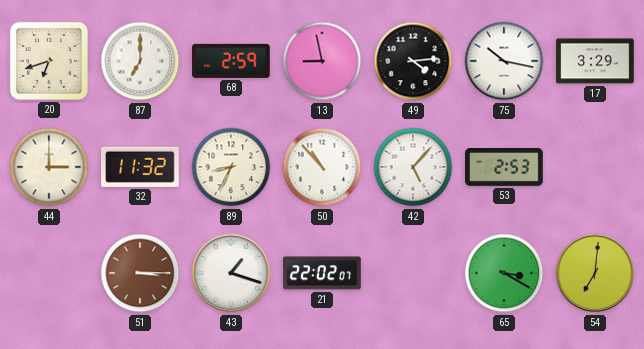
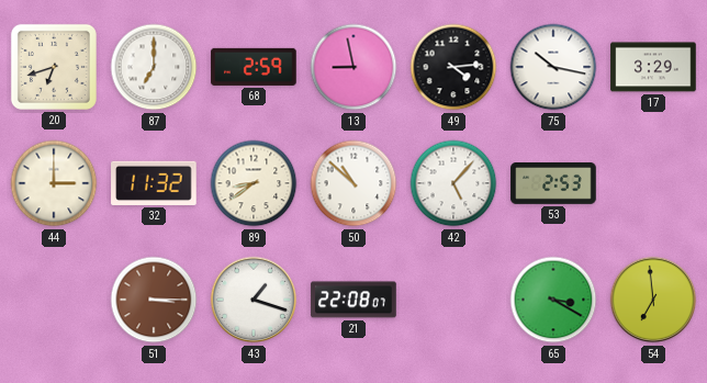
89: 8:34 -> 8:39 (254, 183)
50: 10:53 -> 10:52 (353, 183)
21: 22:02 -> 22:08 (353, 300)
54: 7:01 -> 6:59 (653, 300)
